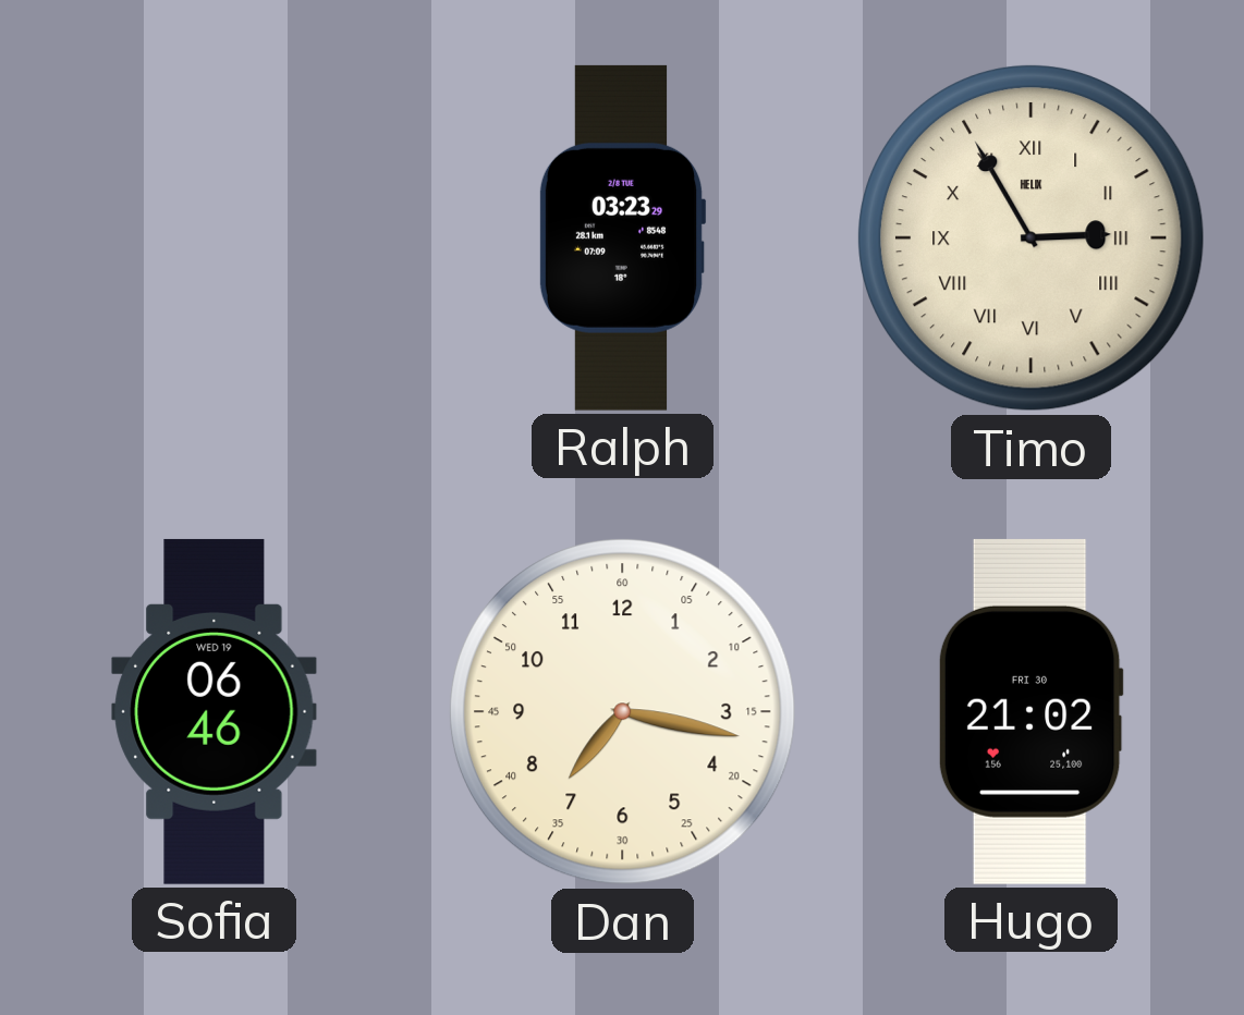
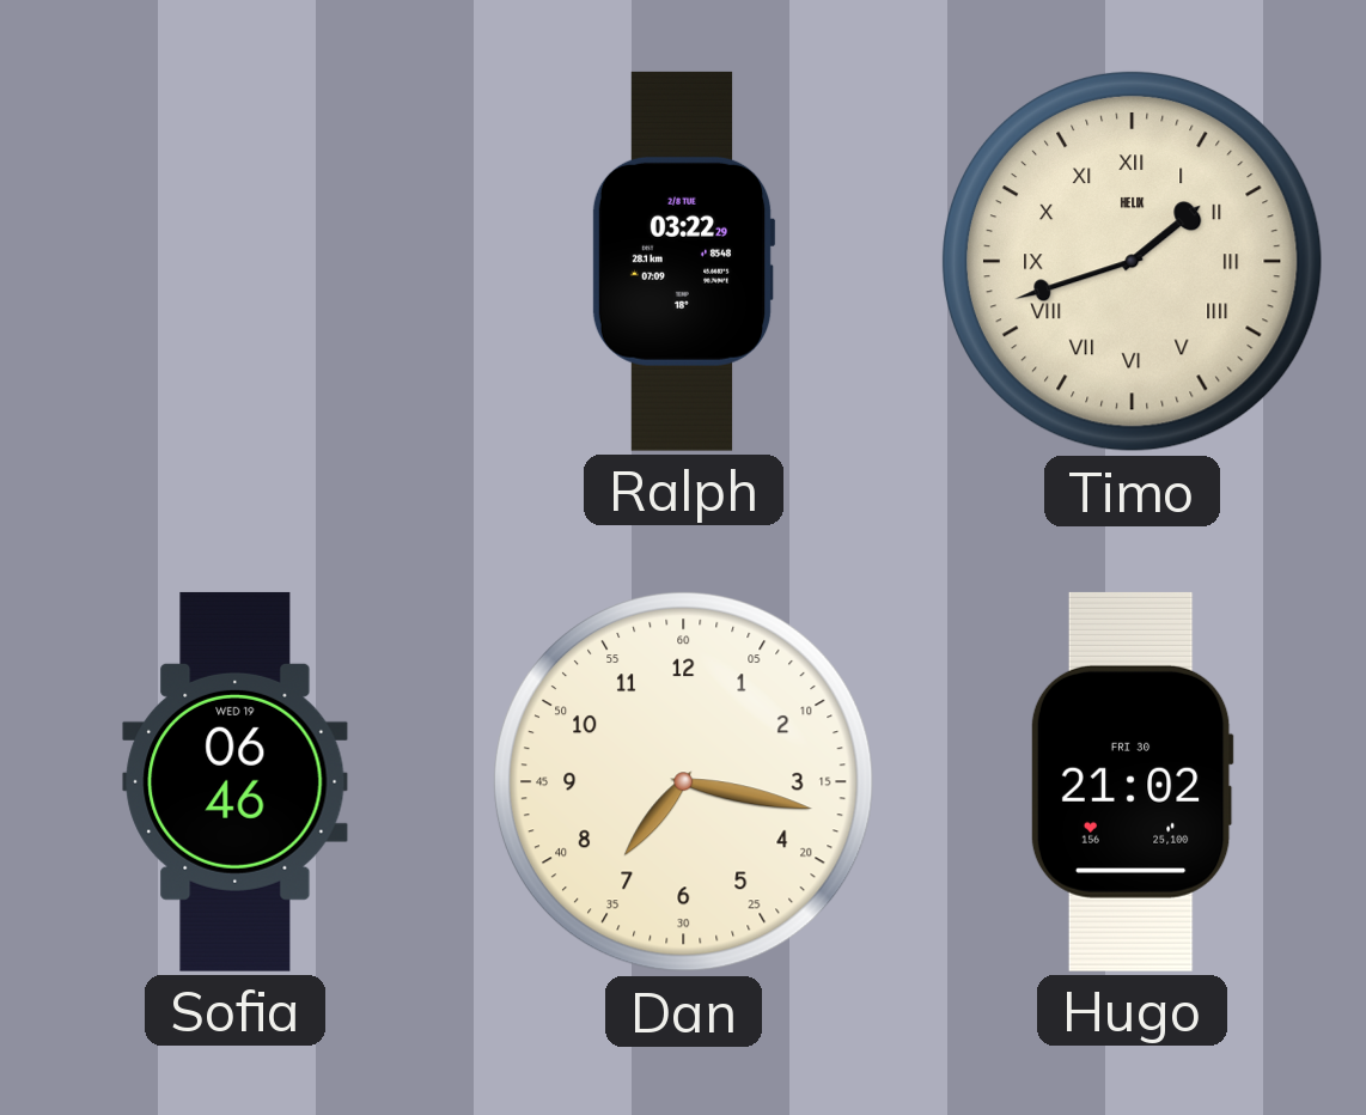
Ralph: 03:23 -> 03:22 (683, 261)
Timo: 2:55 -> 1:42 (1132, 261)
